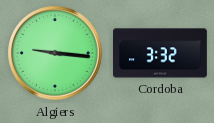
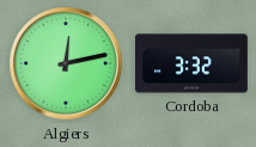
Algiers: 9:16 -> 12:13 (67, 65)
